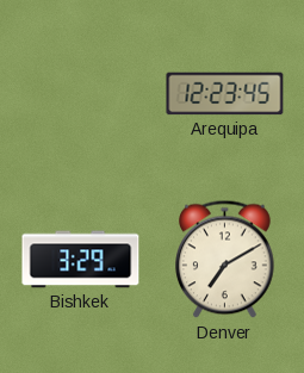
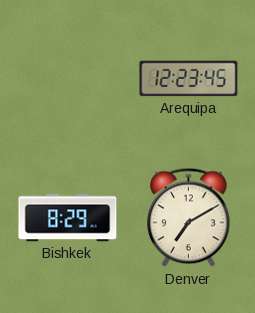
Bishkek: 3:29 -> 8:29 (68, 218)
